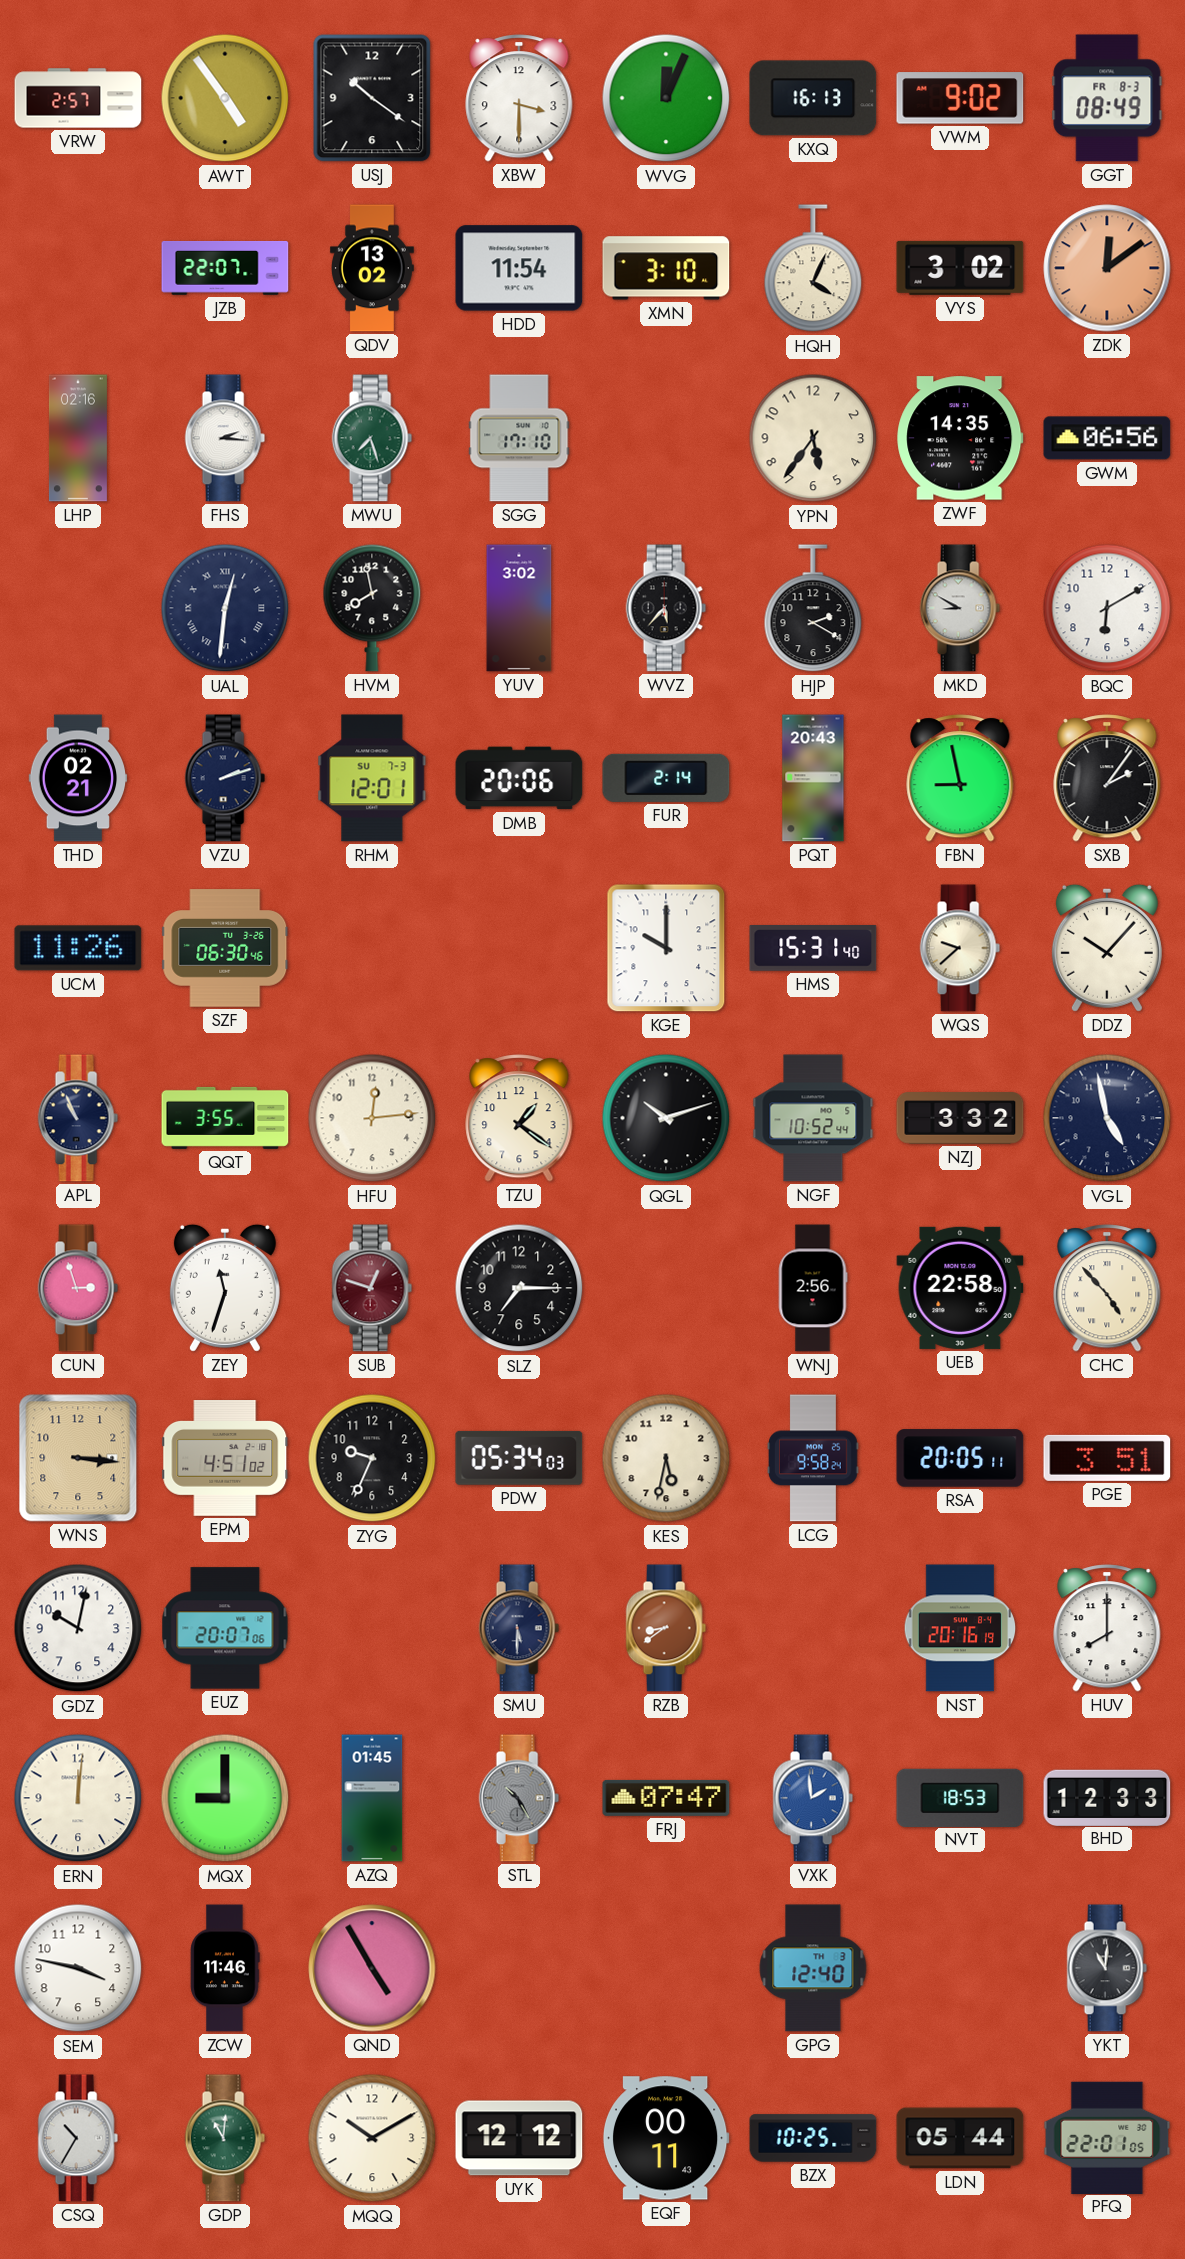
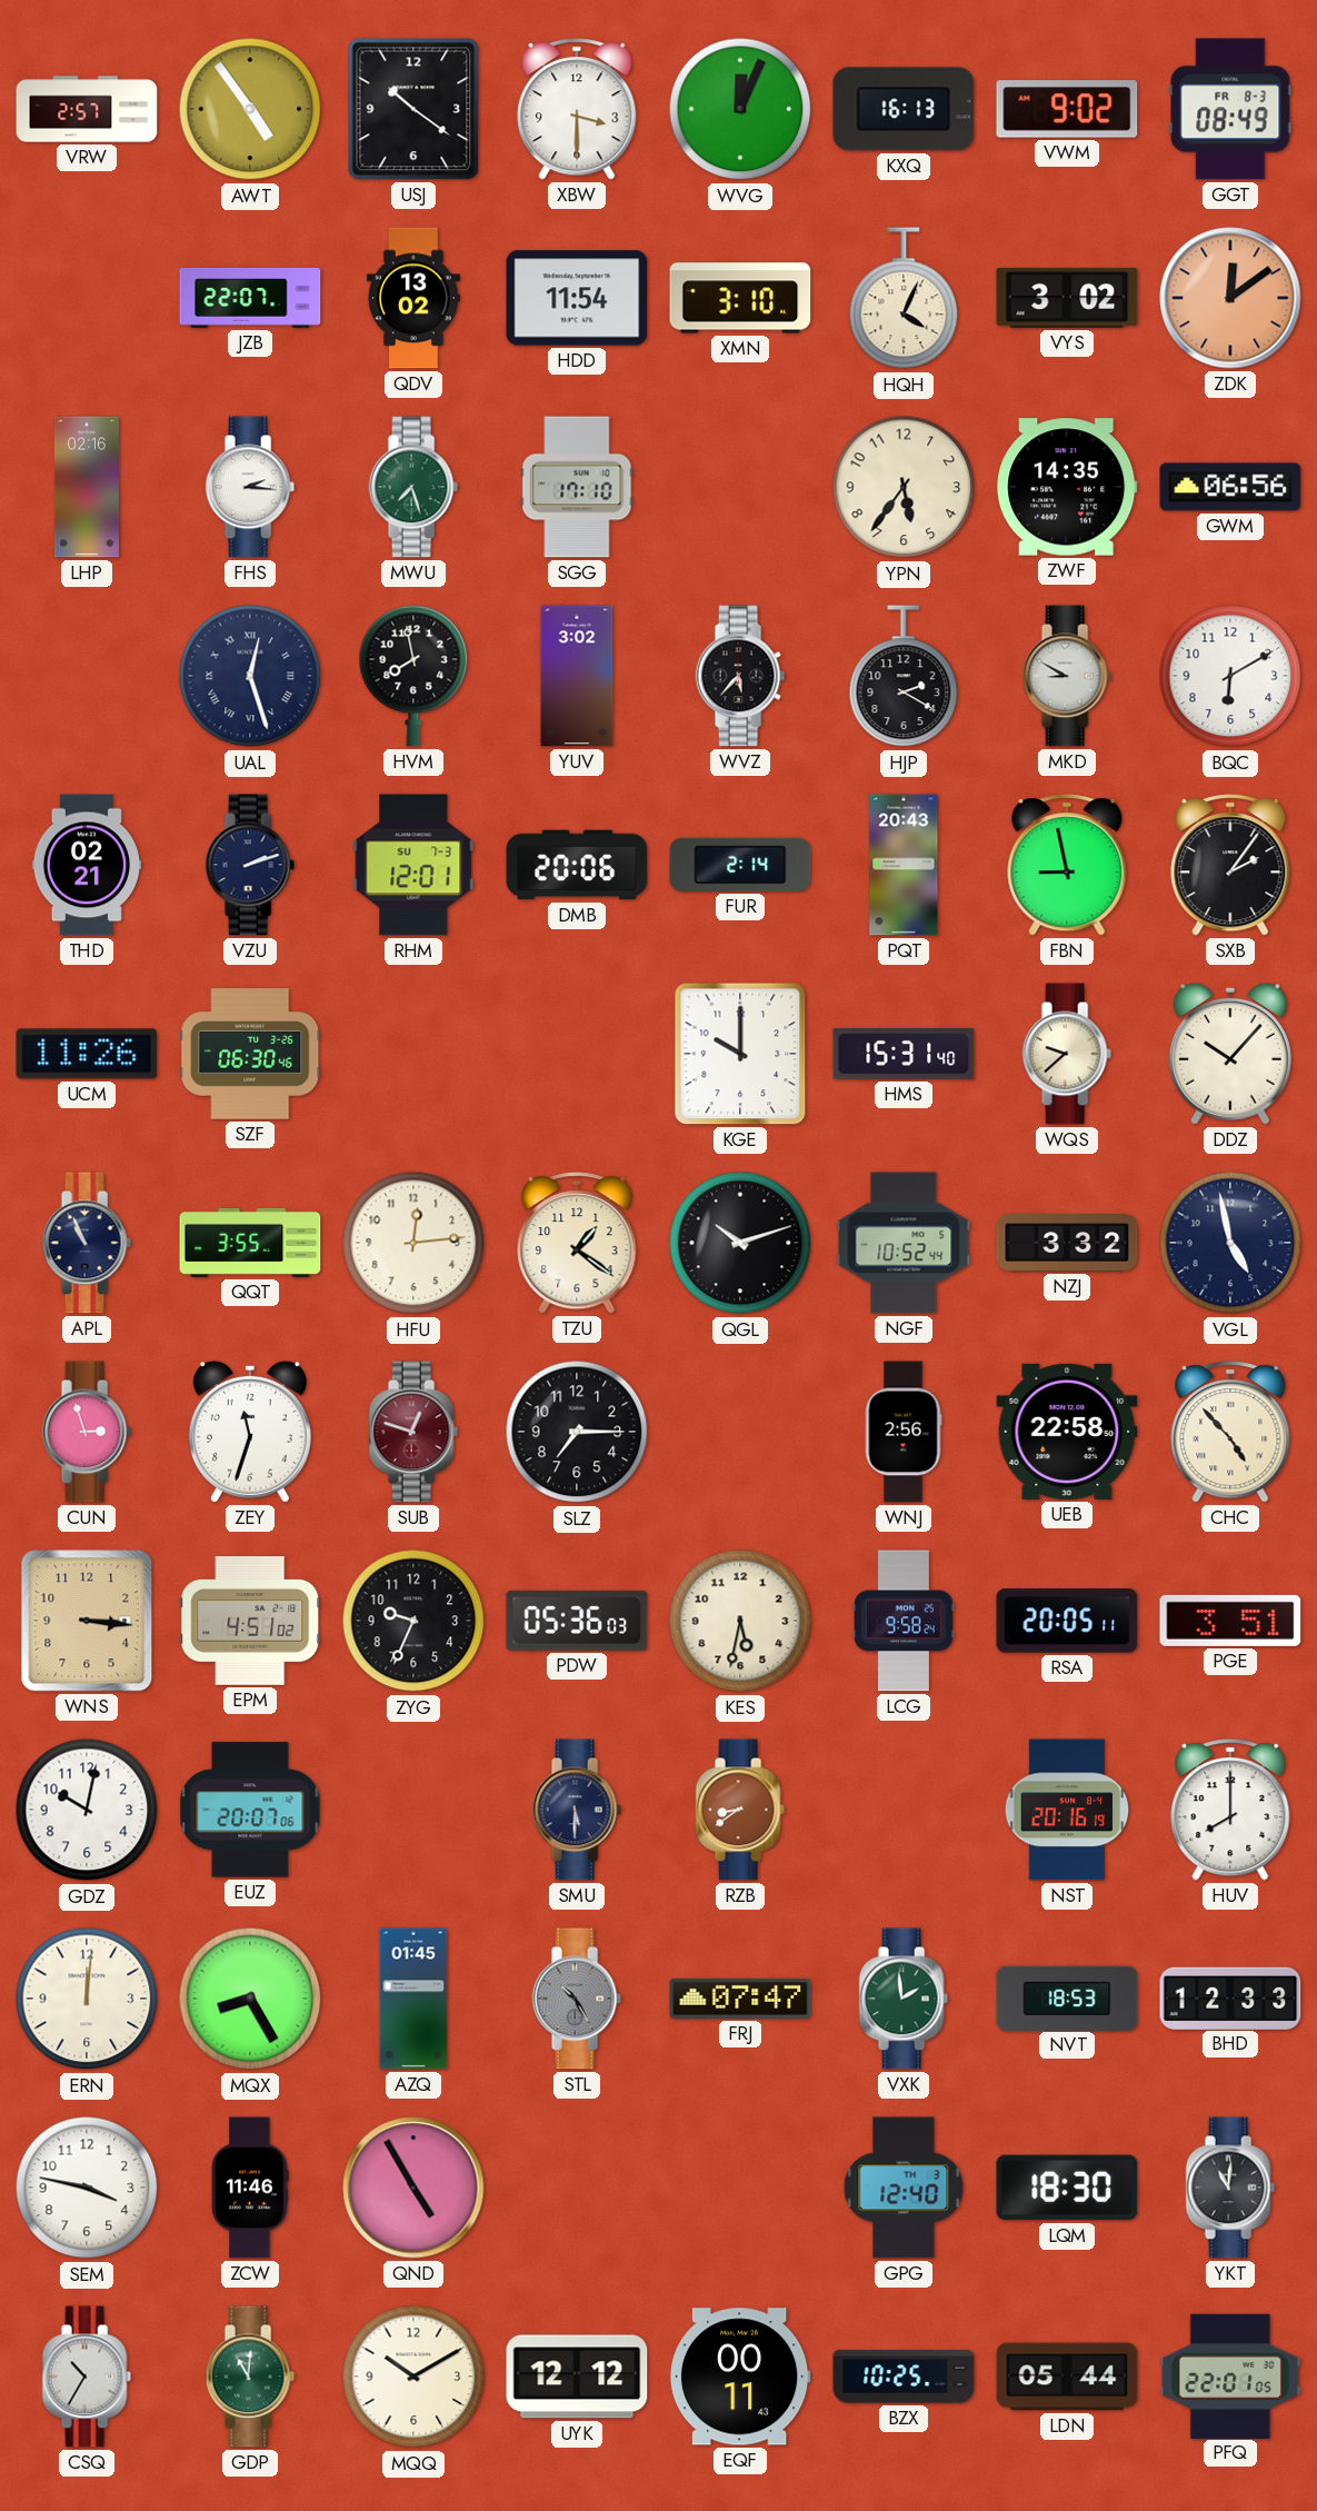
UAL: 12:31 -> 12:27 (250, 676)
PDW: 05:34 -> 05:36 (577, 1621)
MQX: 9:00 -> 8:25 (250, 1999)
VXK dial: blue -> green (904, 1999)
LQM: none -> 18:30 (1067, 2188)
